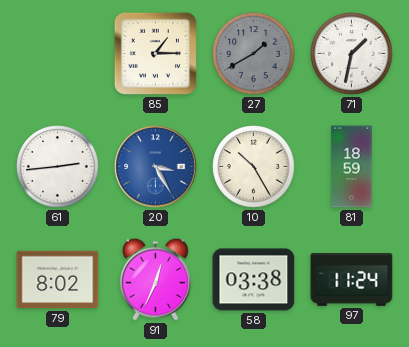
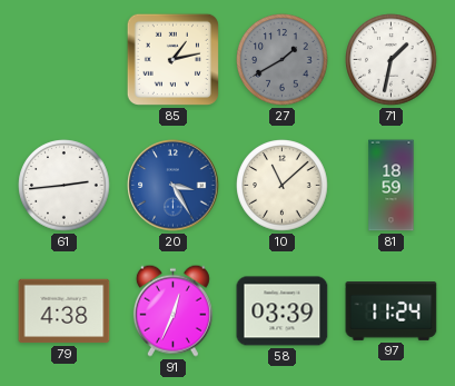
85: 1:15 -> 1:13 (172, 59)
10: 10:25 -> 11:08 (283, 186)
79: 8:02 -> 4:38 (65, 311)
58: 03:38 -> 03:39 (283, 311)
